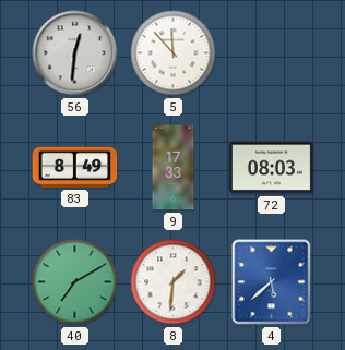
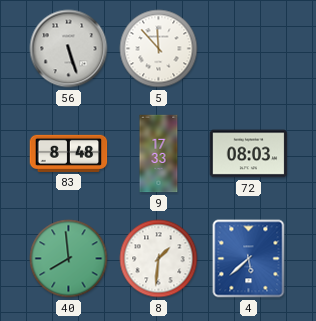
56: 12:31 -> 5:27 (69, 49)
83: 8:49 -> 8:48 (69, 153)
40: 7:10 -> 7:59 (69, 259)
